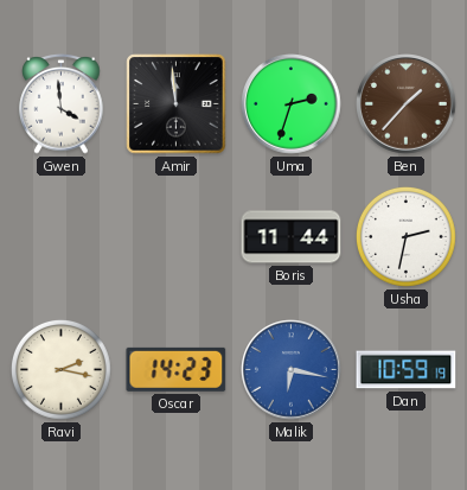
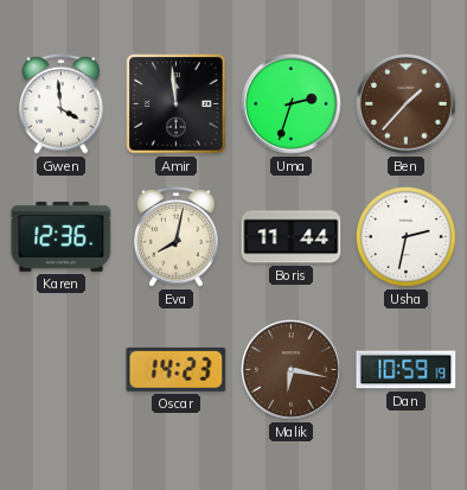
Karen: none -> 12:36 (62, 237)
Eva: none -> 8:02 (177, 237)
Ravi: 2:17 -> none (60, 369)
Malik dial: blue -> brown (292, 370)
